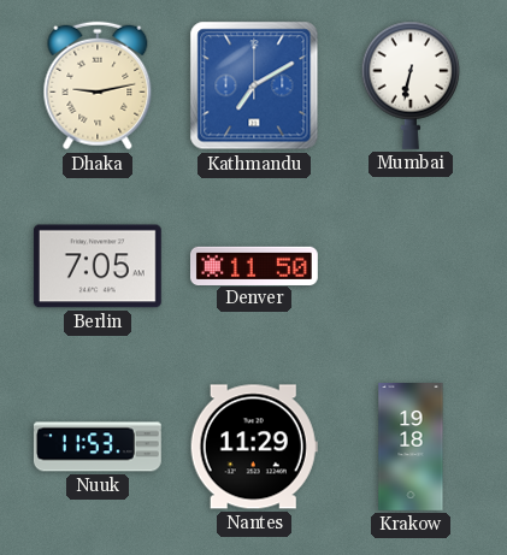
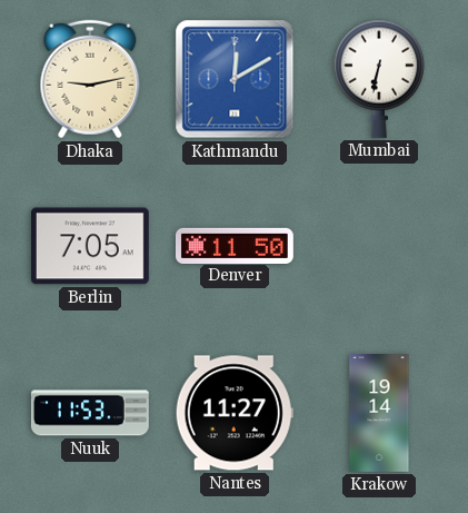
Kathmandu: 7:10 -> 12:10 (235, 79)
Nantes: 11:29 -> 11:27 (235, 413)
Krakow: 19:18 -> 19:14 (379, 414)
